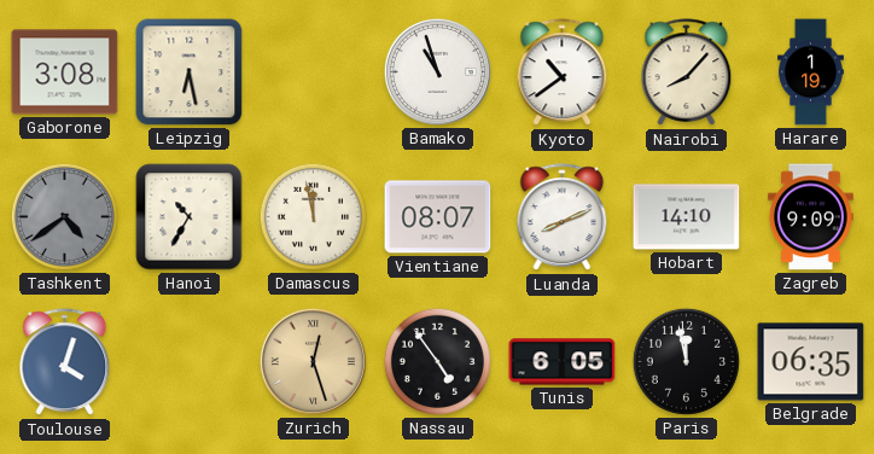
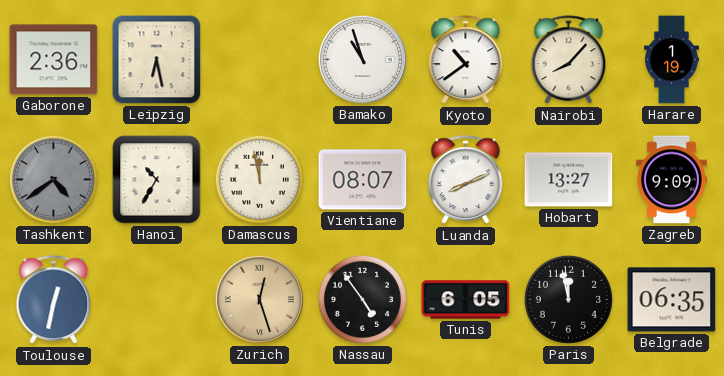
Gaborone: 3:08 -> 2:36 (54, 60)
Hobart: 14:10 -> 13:27 (569, 180)
Toulouse: 4:03 -> 12:32 (54, 300)
